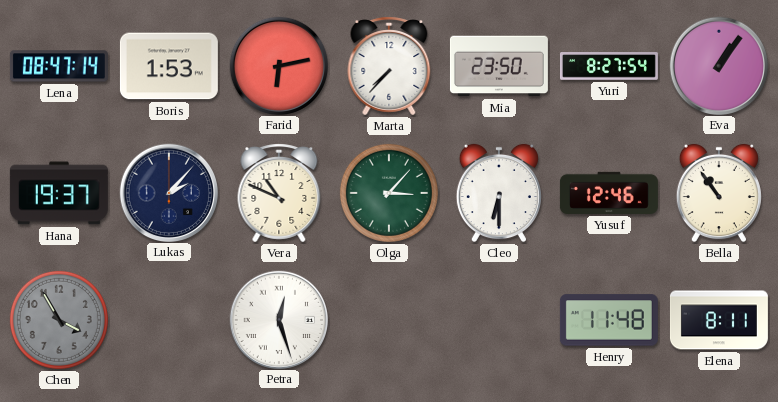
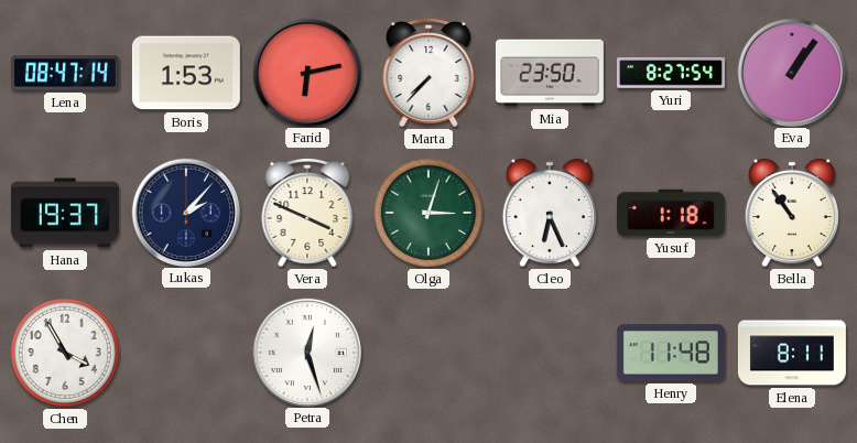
Vera: 10:49 -> 3:49 (307, 213)
Olga: 3:07 -> 3:03 (428, 213)
Cleo: 6:30 -> 6:26 (550, 213)
Yusuf: 12:46 -> 1:18 (671, 213)
Chen dial: grey -> white (65, 353)
